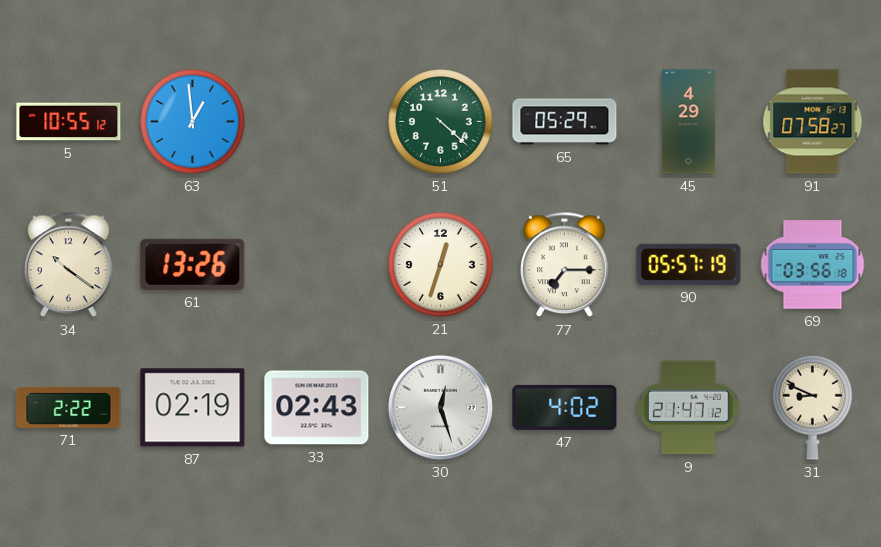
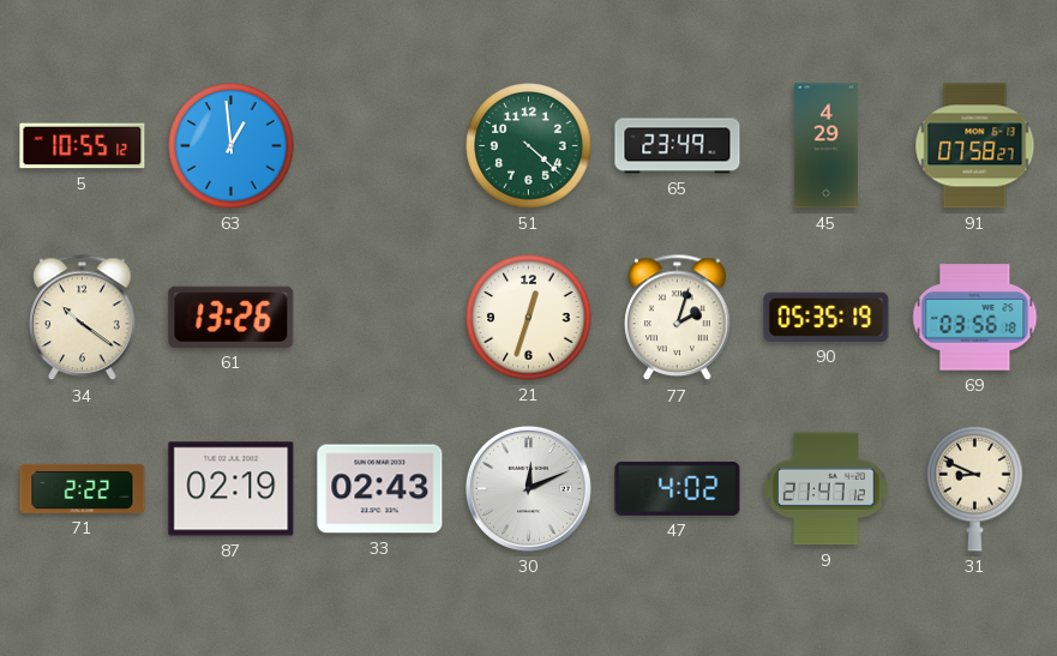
65: 05:29 -> 23:49 (678, 146)
77: 7:15 -> 2:03 (678, 318)
90: 05:57 -> 05:35 (827, 317)
30: 12:27 -> 12:11 (528, 488)
